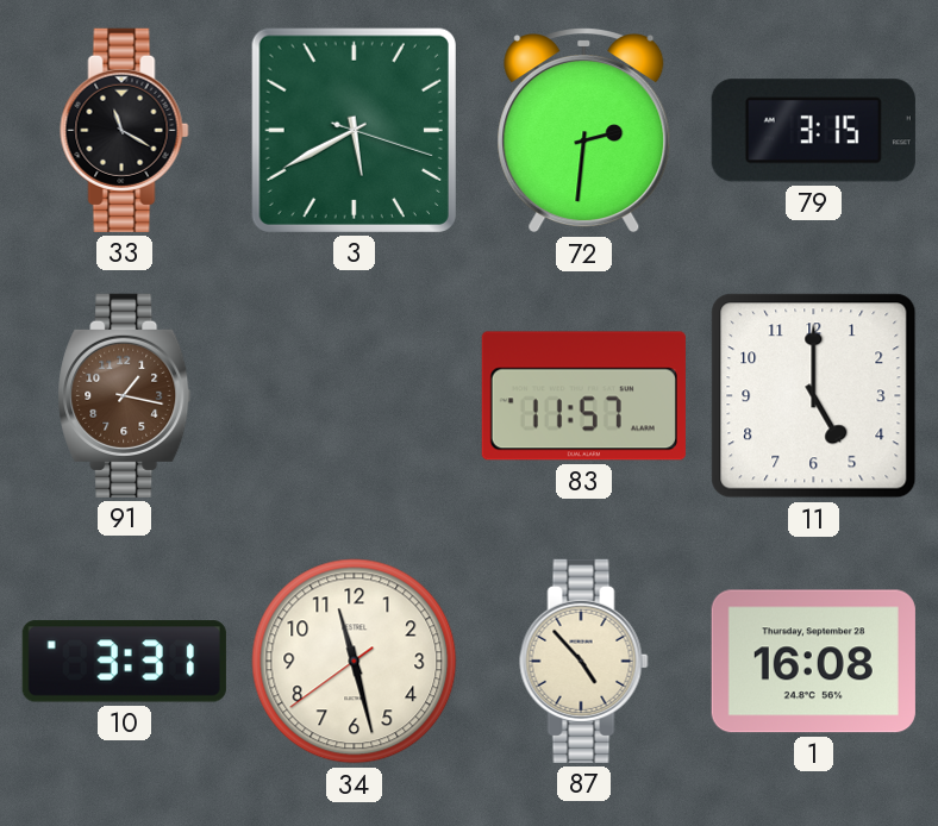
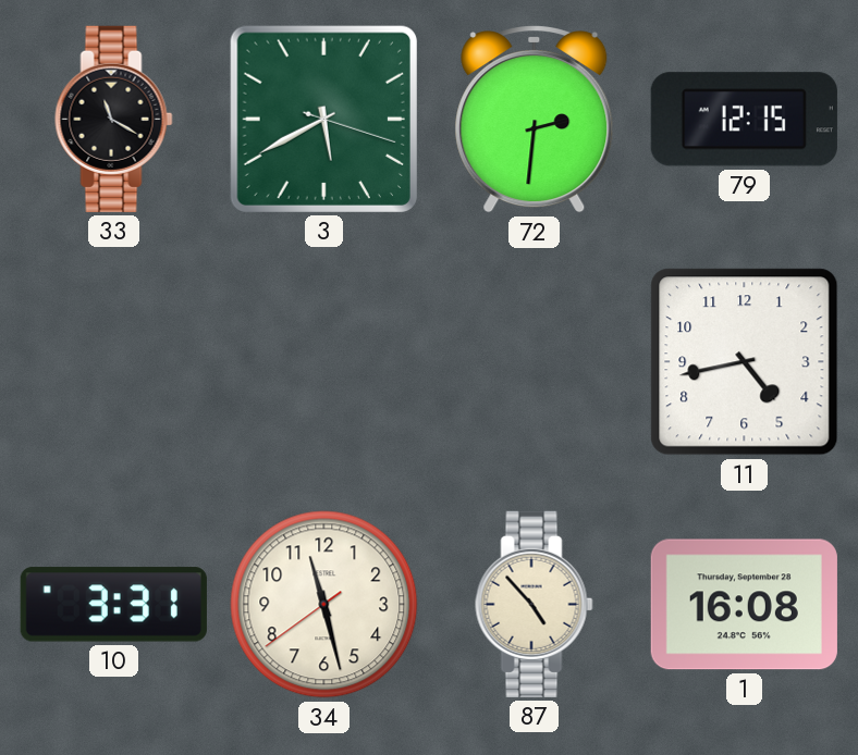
79: 3:15 -> 12:15 (744, 120)
91: 1:17 -> none (125, 395)
83: 11:57 -> none (583, 396)
11: 5:00 -> 4:43 (745, 362)
